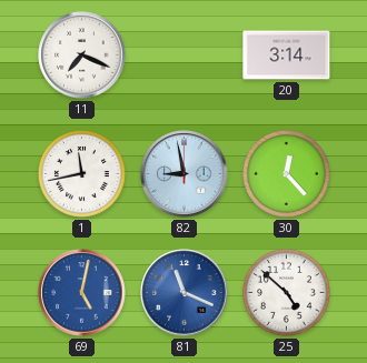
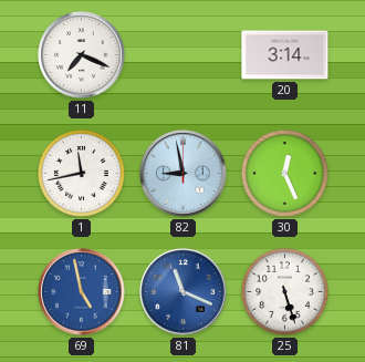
30: 12:23 -> 12:26 (284, 173)
69: 5:02 -> 4:58 (82, 292)
25: 4:52 -> 5:27 (284, 291)
